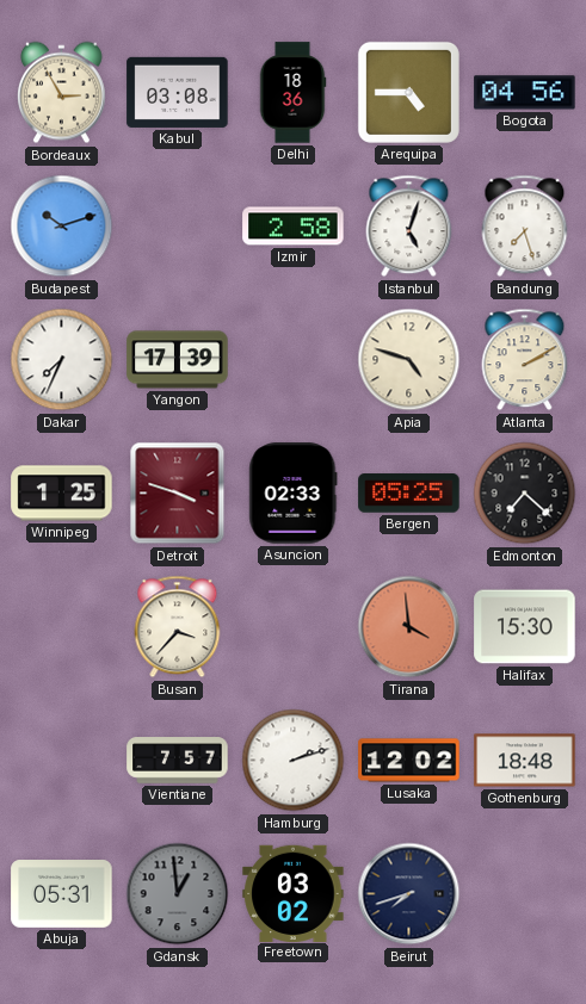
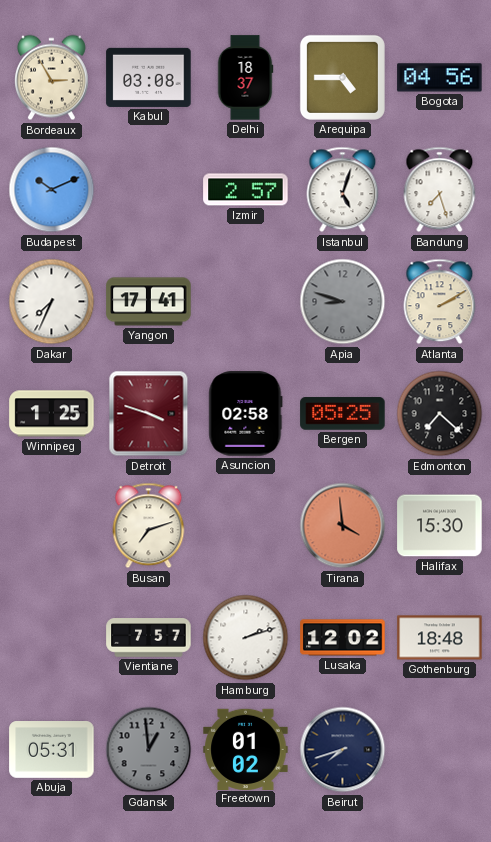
Delhi: 18:36 -> 18:37 (245, 78)
Budapest: 10:12 -> 10:11 (52, 190)
Izmir: 2:58 -> 2:57 (246, 190)
Yangon: 17:39 -> 17:41 (149, 302)
Apia: 4:48 -> 8:48 (343, 302)
Apia dial: cream -> grey (343, 302)
Asuncion: 02:33 -> 02:58 (246, 414)
Busan: 3:37 -> 7:12 (149, 526)
Freetown: 03:02 -> 01:02 (246, 749)
